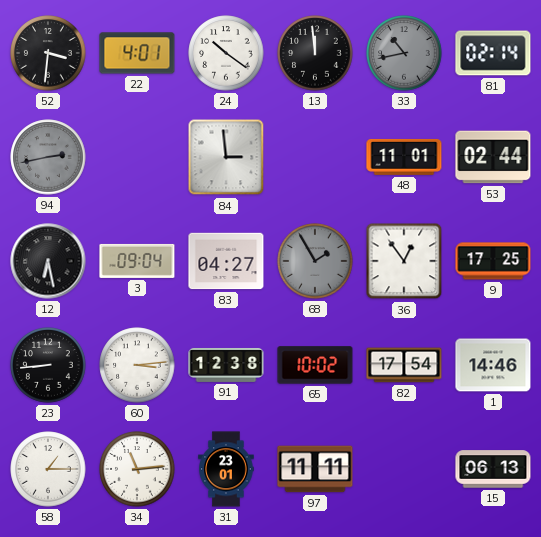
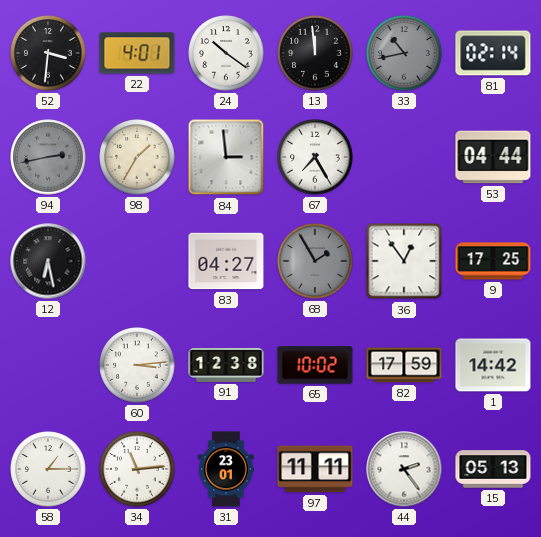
98: none -> 1:35 (137, 157)
67: none -> 7:25 (315, 157)
48: 11:01 -> none (404, 157)
53: 02:44 -> 04:44 (493, 157)
3: 09:04 -> none (137, 261)
23: 8:44 -> none (48, 365)
82: 17:54 -> 17:59 (404, 365)
1: 14:46 -> 14:42 (493, 365)
44: none -> 2:24 (404, 469)
15: 06:13 -> 05:13 (493, 469)
